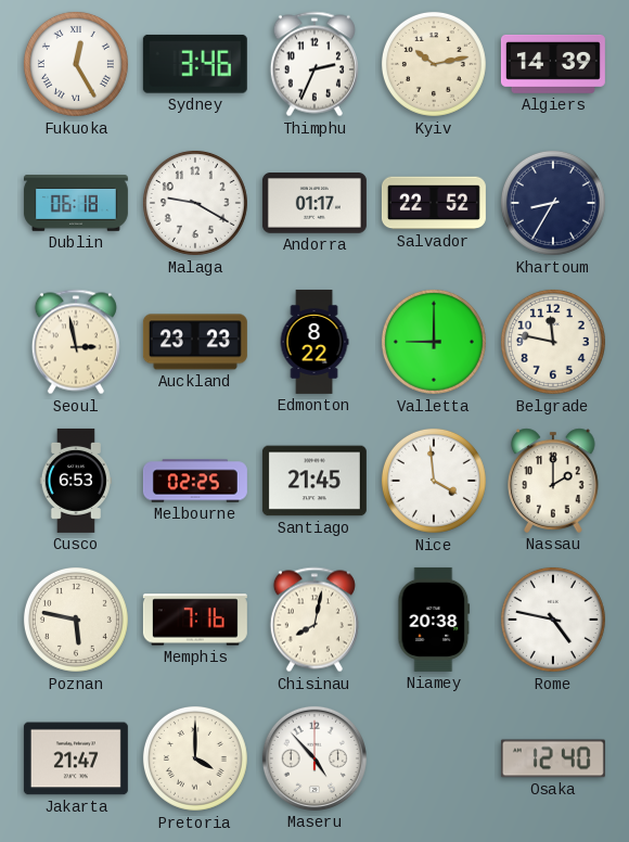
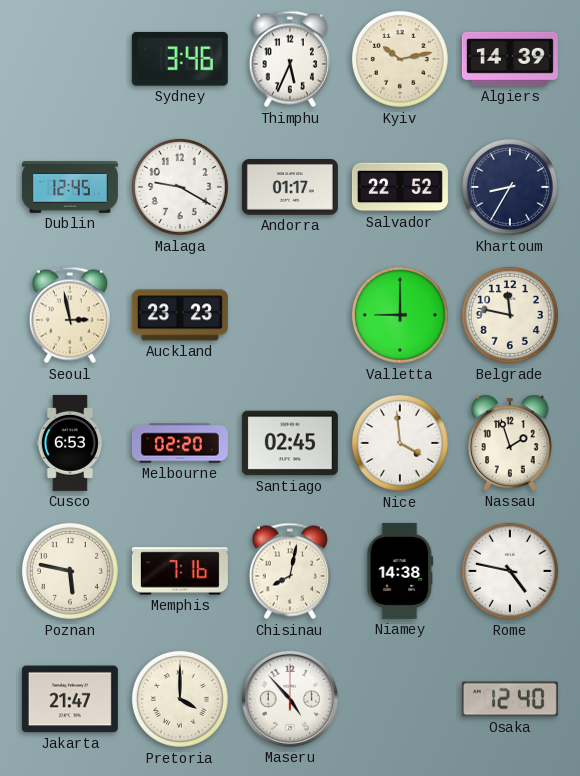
Fukuoka: 12:25 -> none (76, 64)
Thimphu: 2:34 -> 5:34 (290, 59)
Dublin: 06:18 -> 12:45 (70, 187)
Edmonton: 8:22 -> none (314, 342)
Melbourne: 02:25 -> 02:20 (180, 443)
Santiago: 21:45 -> 02:45 (290, 443)
Nassau: 2:00 -> 1:57 (511, 443)
Niamey: 20:38 -> 14:38 (400, 571)
